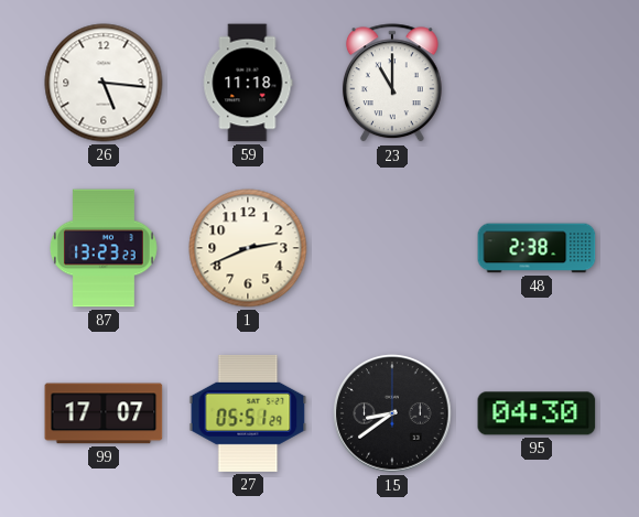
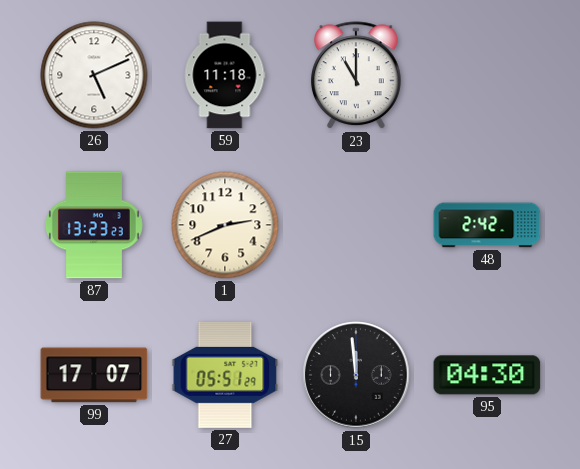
26: 5:16 -> 5:11 (94, 75)
48: 2:38 -> 2:42 (487, 225)
15: 8:39 -> 11:59 (356, 375)
